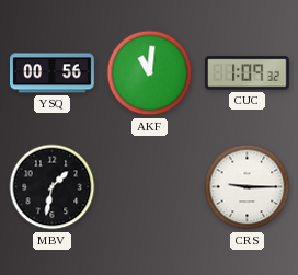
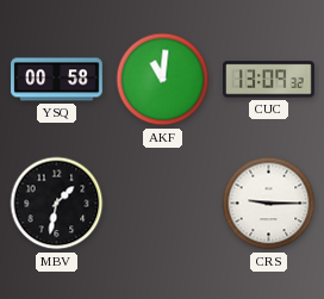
YSQ: 00:56 -> 00:58 (57, 80)
CUC: 1:09 -> 13:09 (269, 80)
